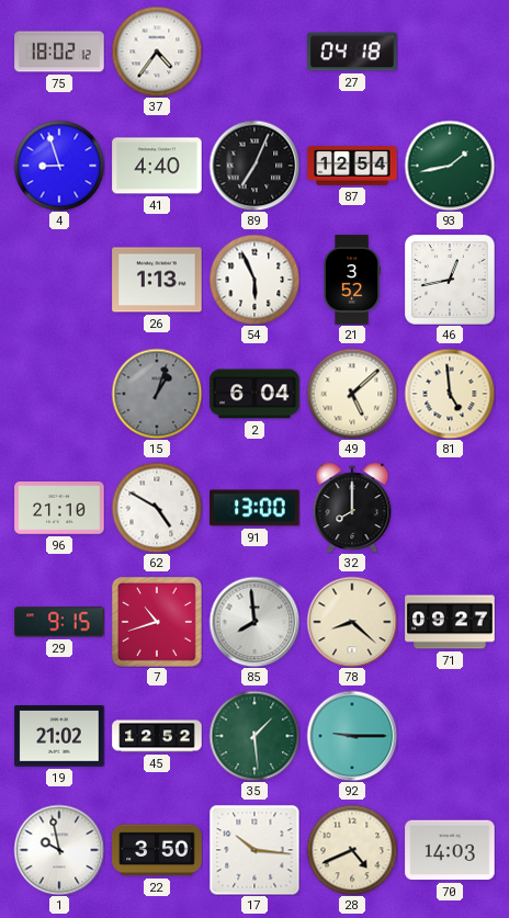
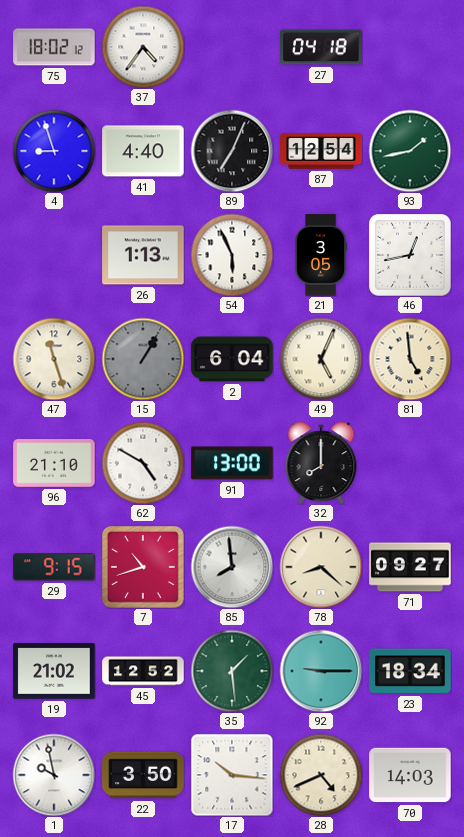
21: 3:52 -> 3:05 (321, 255)
47: none -> 11:27 (54, 359)
15: 1:03 -> 1:05 (143, 359)
49: 5:08 -> 5:04 (321, 359)
23: none -> 18:34 (410, 671)
